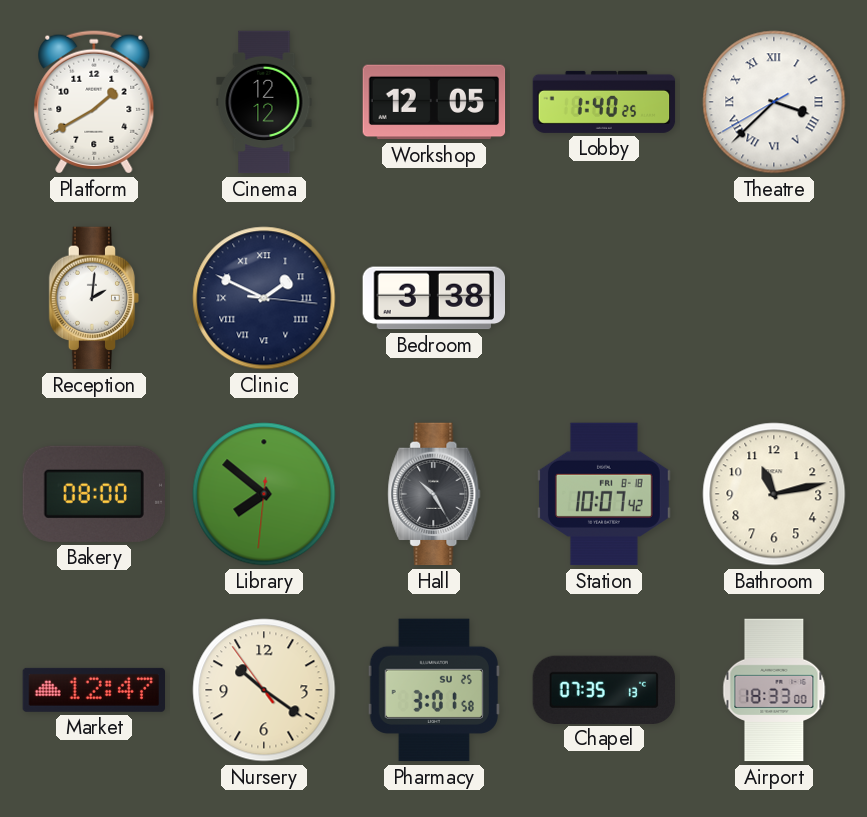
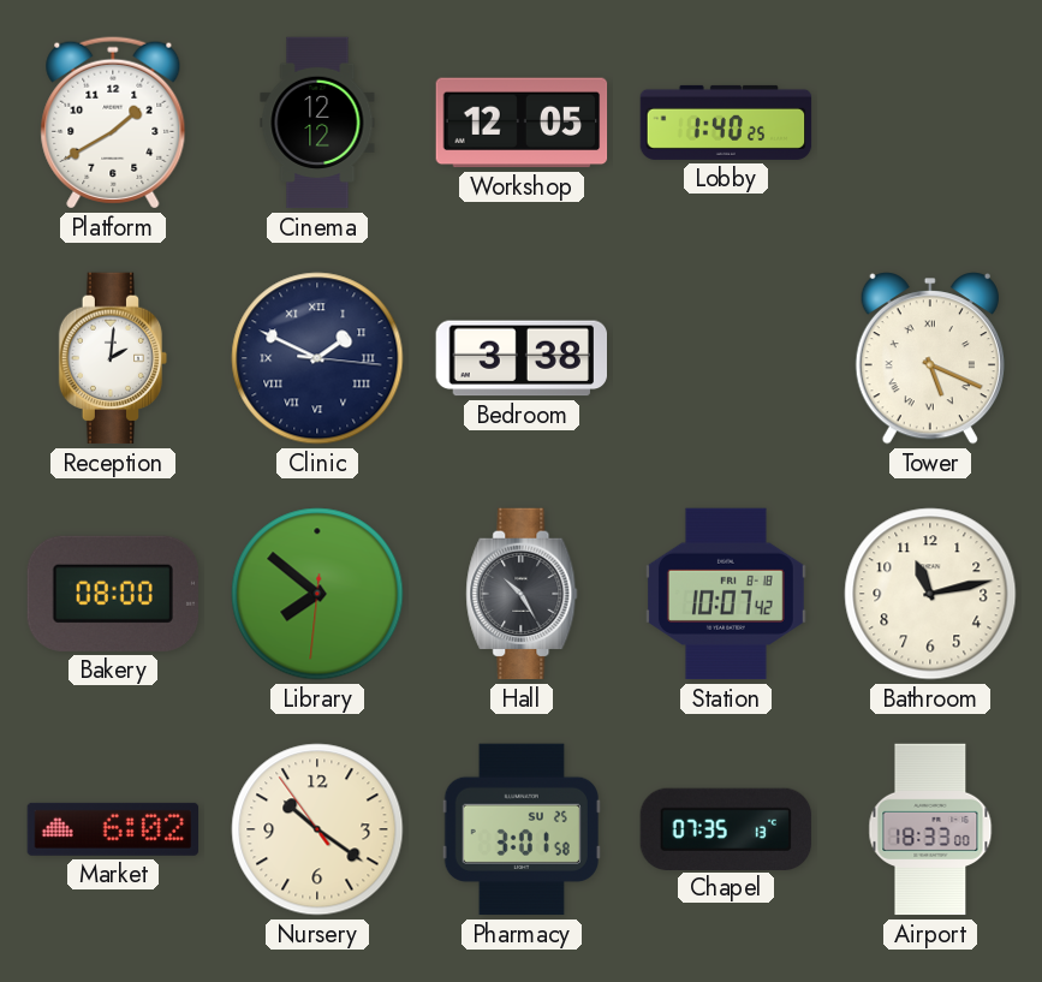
Theatre: 3:37 -> none (774, 102)
Tower: none -> 5:19 (930, 358)
Market: 12:47 -> 6:02 (113, 829)
